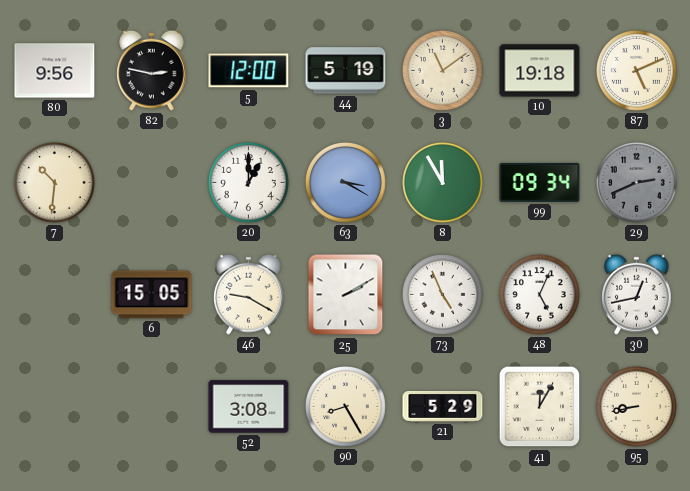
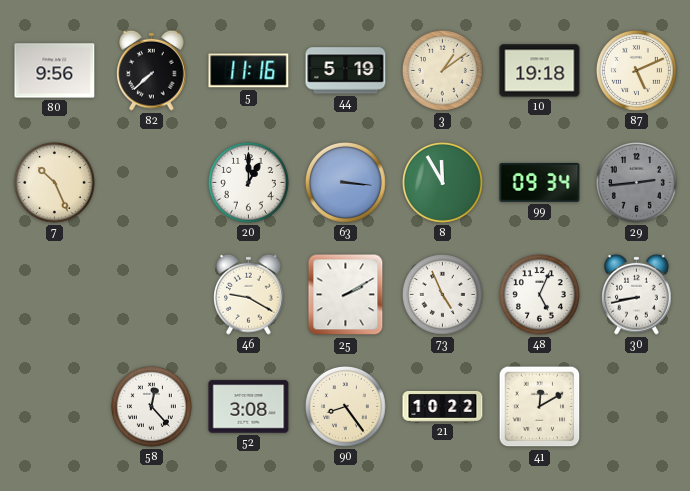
82: 2:47 -> 7:38 (152, 70)
5: 12:00 -> 11:16 (249, 71)
3: 11:09 -> 1:09 (442, 70)
7: 10:31 -> 10:26 (54, 182)
63: 3:20 -> 3:16 (345, 182)
29: 2:41 -> 2:44 (636, 182)
6: 15:05 -> none (152, 295)
30: 12:43 -> 8:43 (637, 294)
58: none -> 12:23 (151, 406)
90: 8:25 -> 8:24 (345, 406)
21: 5:29 -> 10:22 (443, 406)
41: 12:05 -> 12:10 (540, 407)
95: 8:43 -> none (636, 406)
